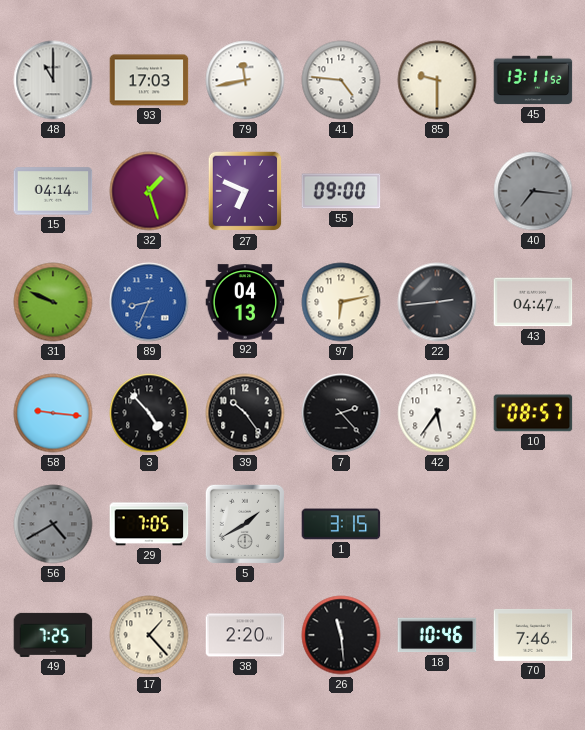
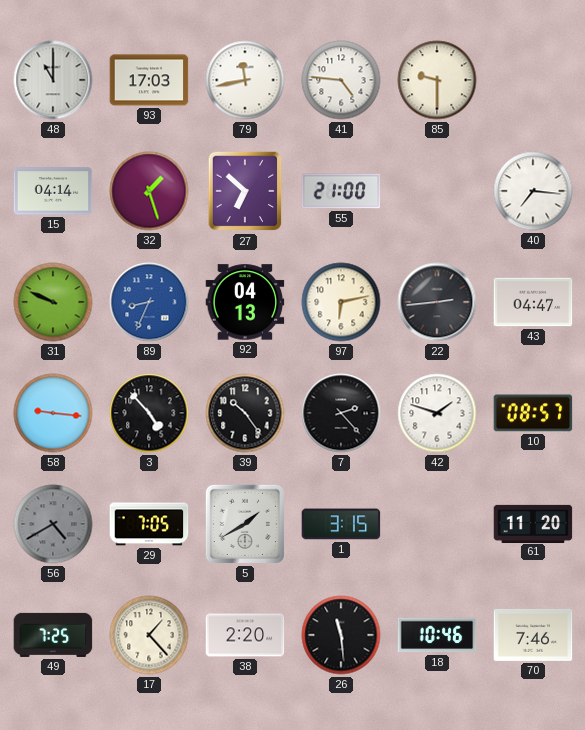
45: 13:11 -> none (533, 80)
27: 6:49 -> 6:52 (245, 191)
55: 09:00 -> 21:00 (341, 191)
40 dial: grey -> white (533, 191)
42: 5:36 -> 1:48 (437, 413)
61: none -> 11:20 (533, 523)
